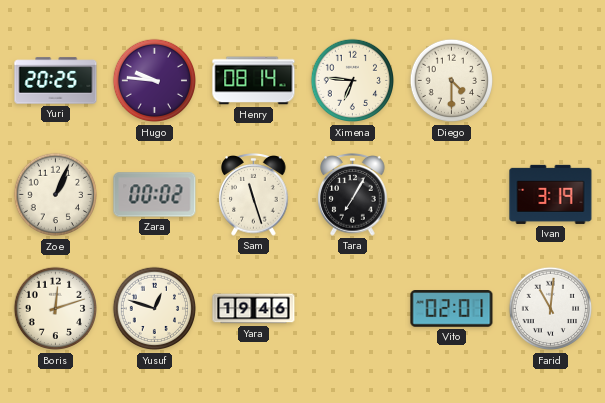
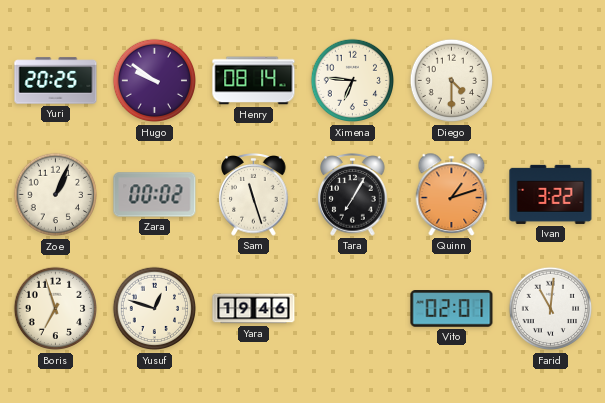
Hugo: 9:46 -> 9:51 (155, 81)
Quinn: none -> 1:12 (452, 195)
Ivan: 3:19 -> 3:22 (551, 194)
Boris: 12:12 -> 6:57 (56, 309)
